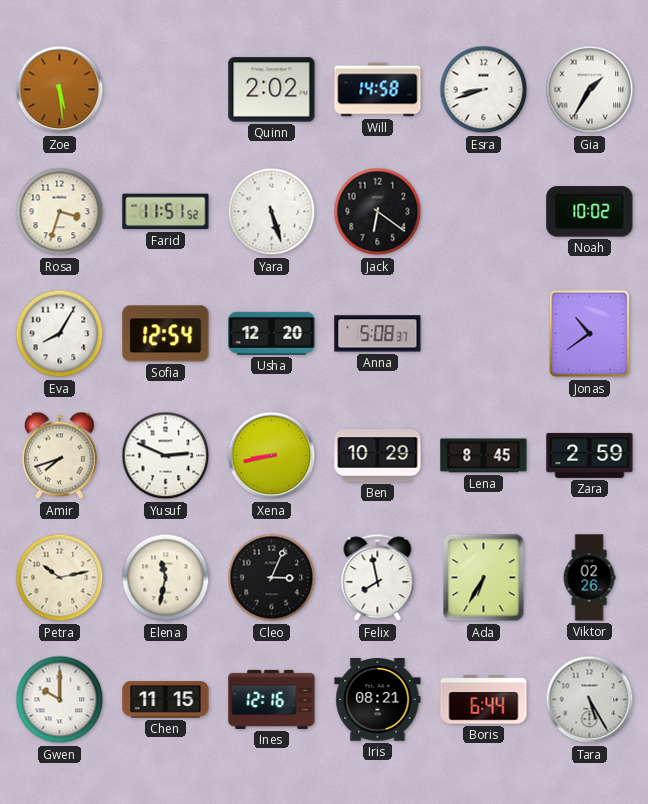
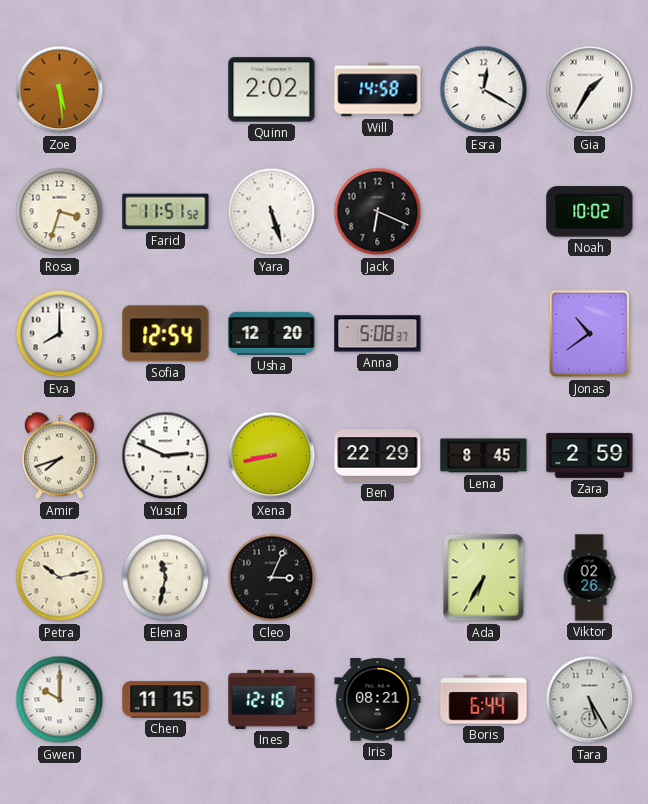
Esra: 8:42 -> 12:20 (484, 90)
Jack: 6:21 -> 6:19 (378, 212)
Eva: 8:05 -> 8:00 (60, 334)
Ben: 10:29 -> 22:29 (378, 456)
Felix: 7:58 -> none (378, 578)
